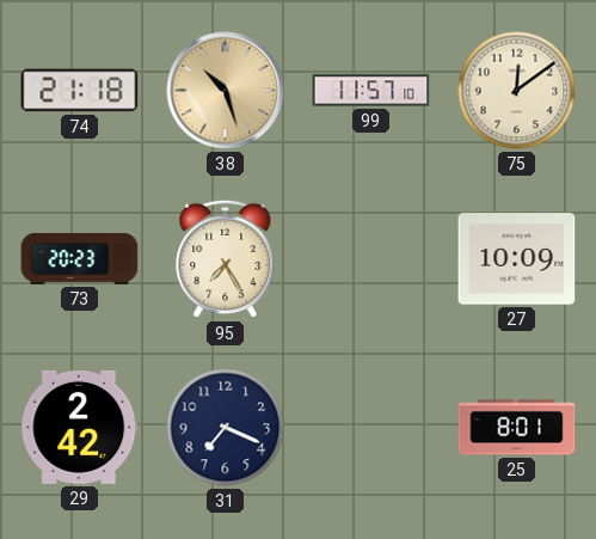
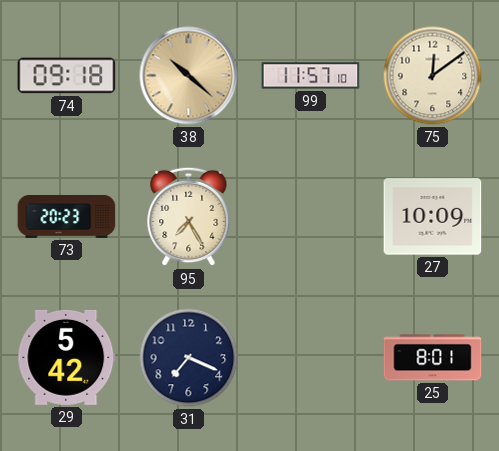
74: 21:18 -> 09:18 (67, 76)
38: 10:27 -> 10:22 (189, 76)
29: 2:42 -> 5:42 (67, 357)
